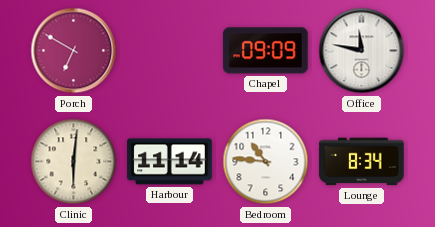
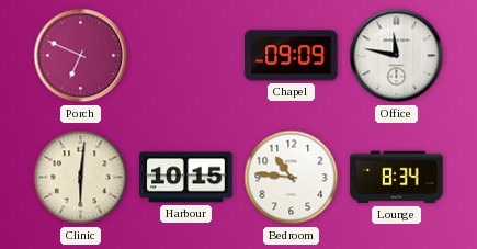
Porch: 6:50 -> 6:49 (81, 56)
Harbour: 11:14 -> 10:15 (186, 178)
